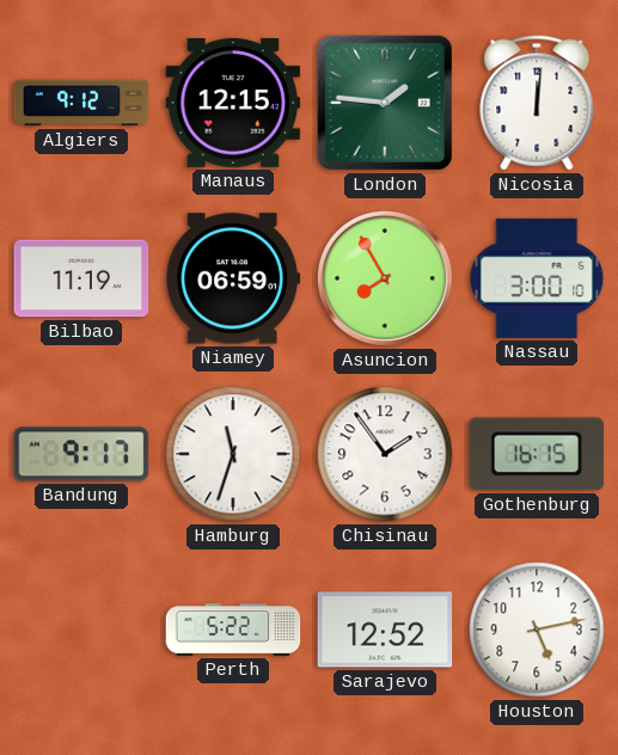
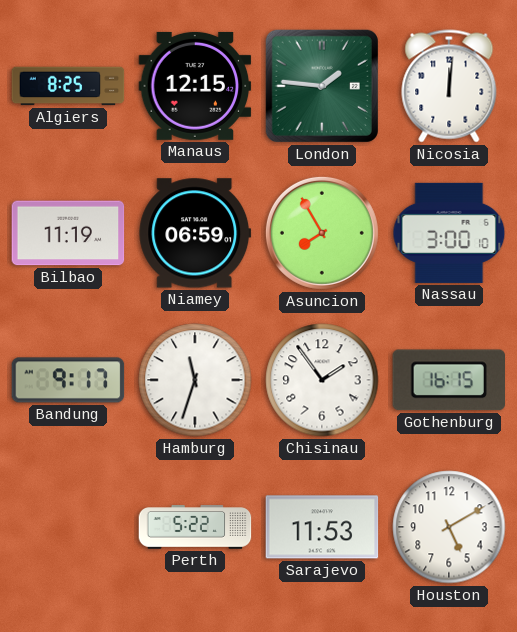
Algiers: 9:12 -> 8:25 (68, 86)
Sarajevo: 12:52 -> 11:53 (322, 527)
Houston: 5:13 -> 5:10 (449, 527)
